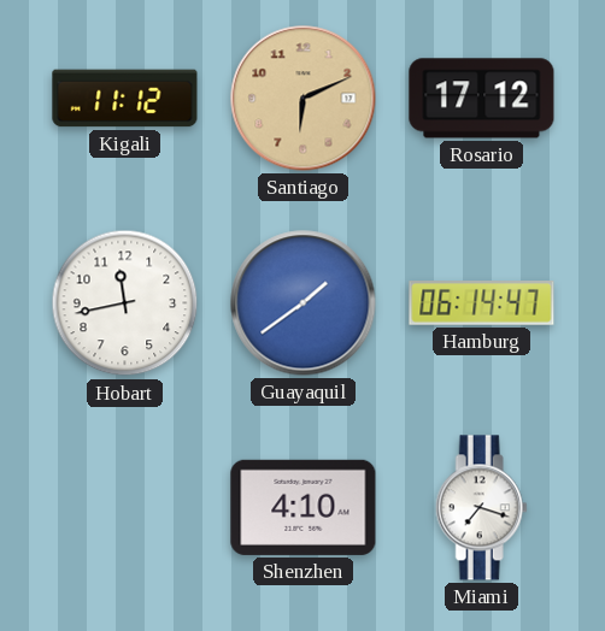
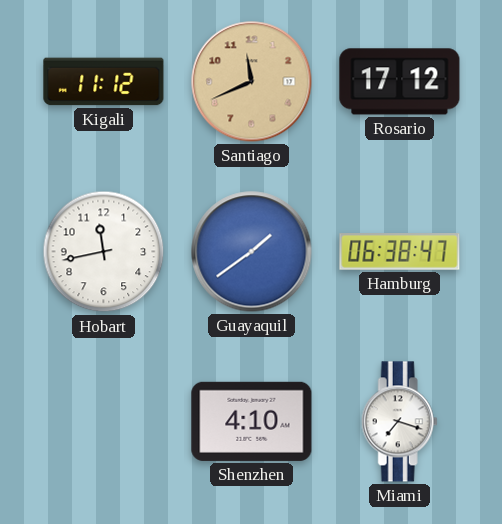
Santiago: 6:11 -> 11:41 (252, 82)
Hamburg: 06:14 -> 06:38 (400, 252)
